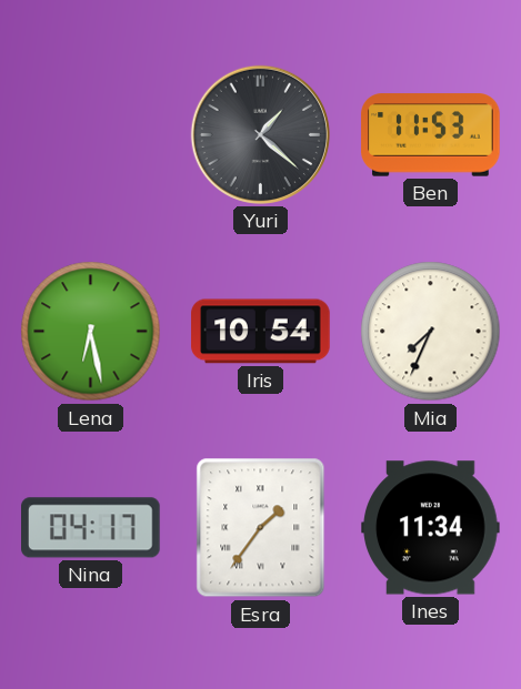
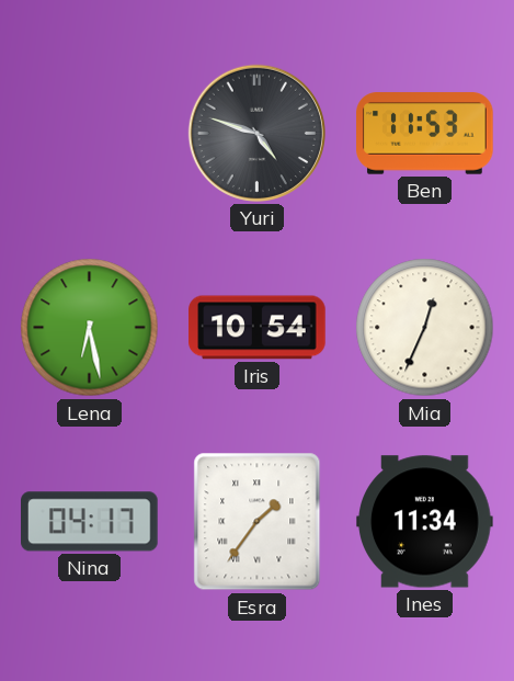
Yuri: 1:22 -> 4:48 (256, 133)
Mia: 7:34 -> 12:34 (425, 328)
